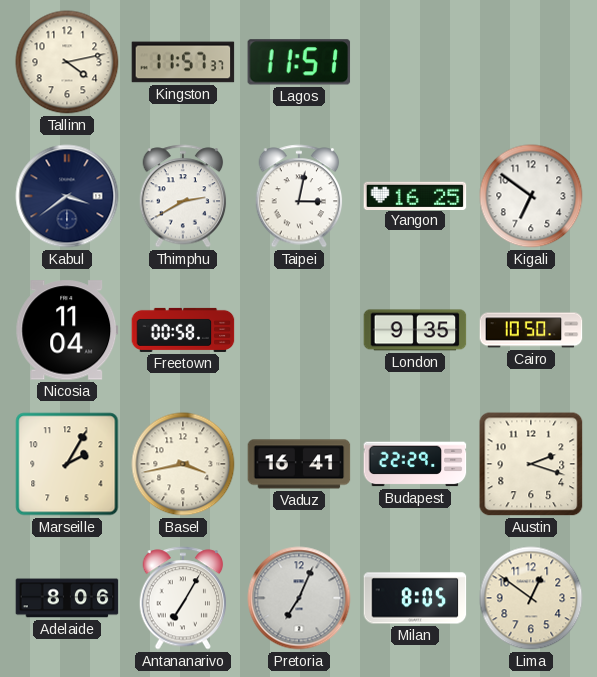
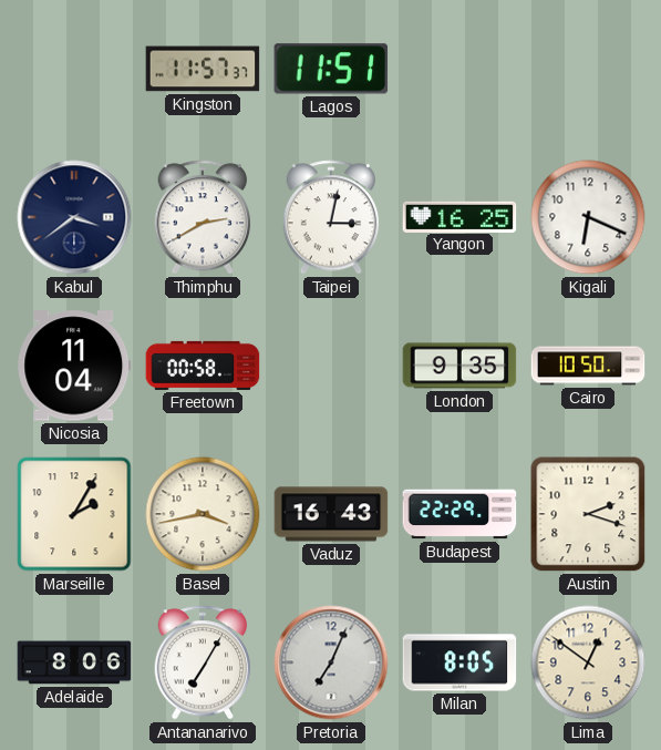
Tallinn: 4:13 -> none (67, 62)
Kigali: 6:51 -> 6:19 (588, 217)
Vaduz: 16:41 -> 16:43 (331, 514)
